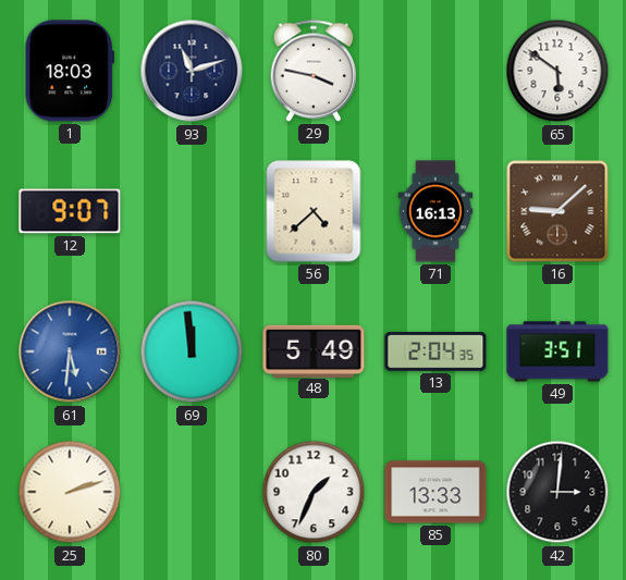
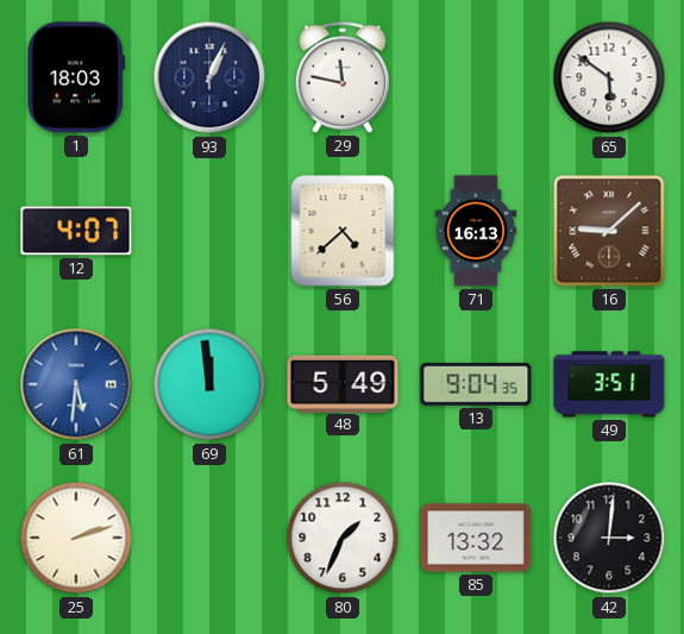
93: 11:12 -> 1:04 (209, 77)
29: 3:47 -> 11:47 (343, 77)
12: 9:07 -> 4:07 (76, 231)
13: 2:04 -> 9:04 (476, 384)
85: 13:33 -> 13:32 (476, 538)
